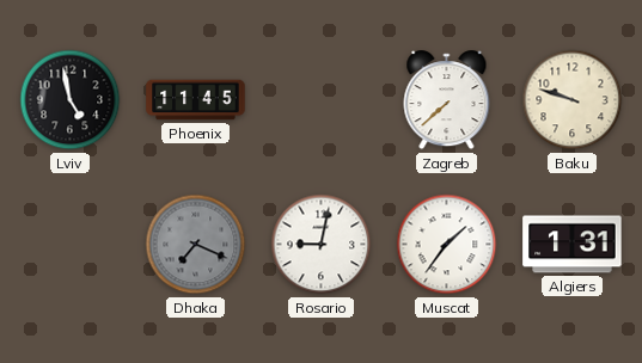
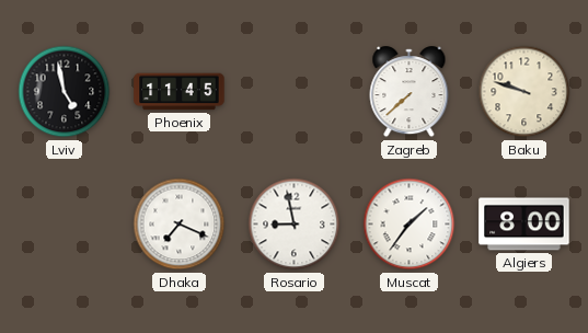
Dhaka dial: grey -> white (180, 225)
Rosario: 9:02 -> 8:58 (295, 225)
Algiers: 1:31 -> 8:00 (524, 225)
